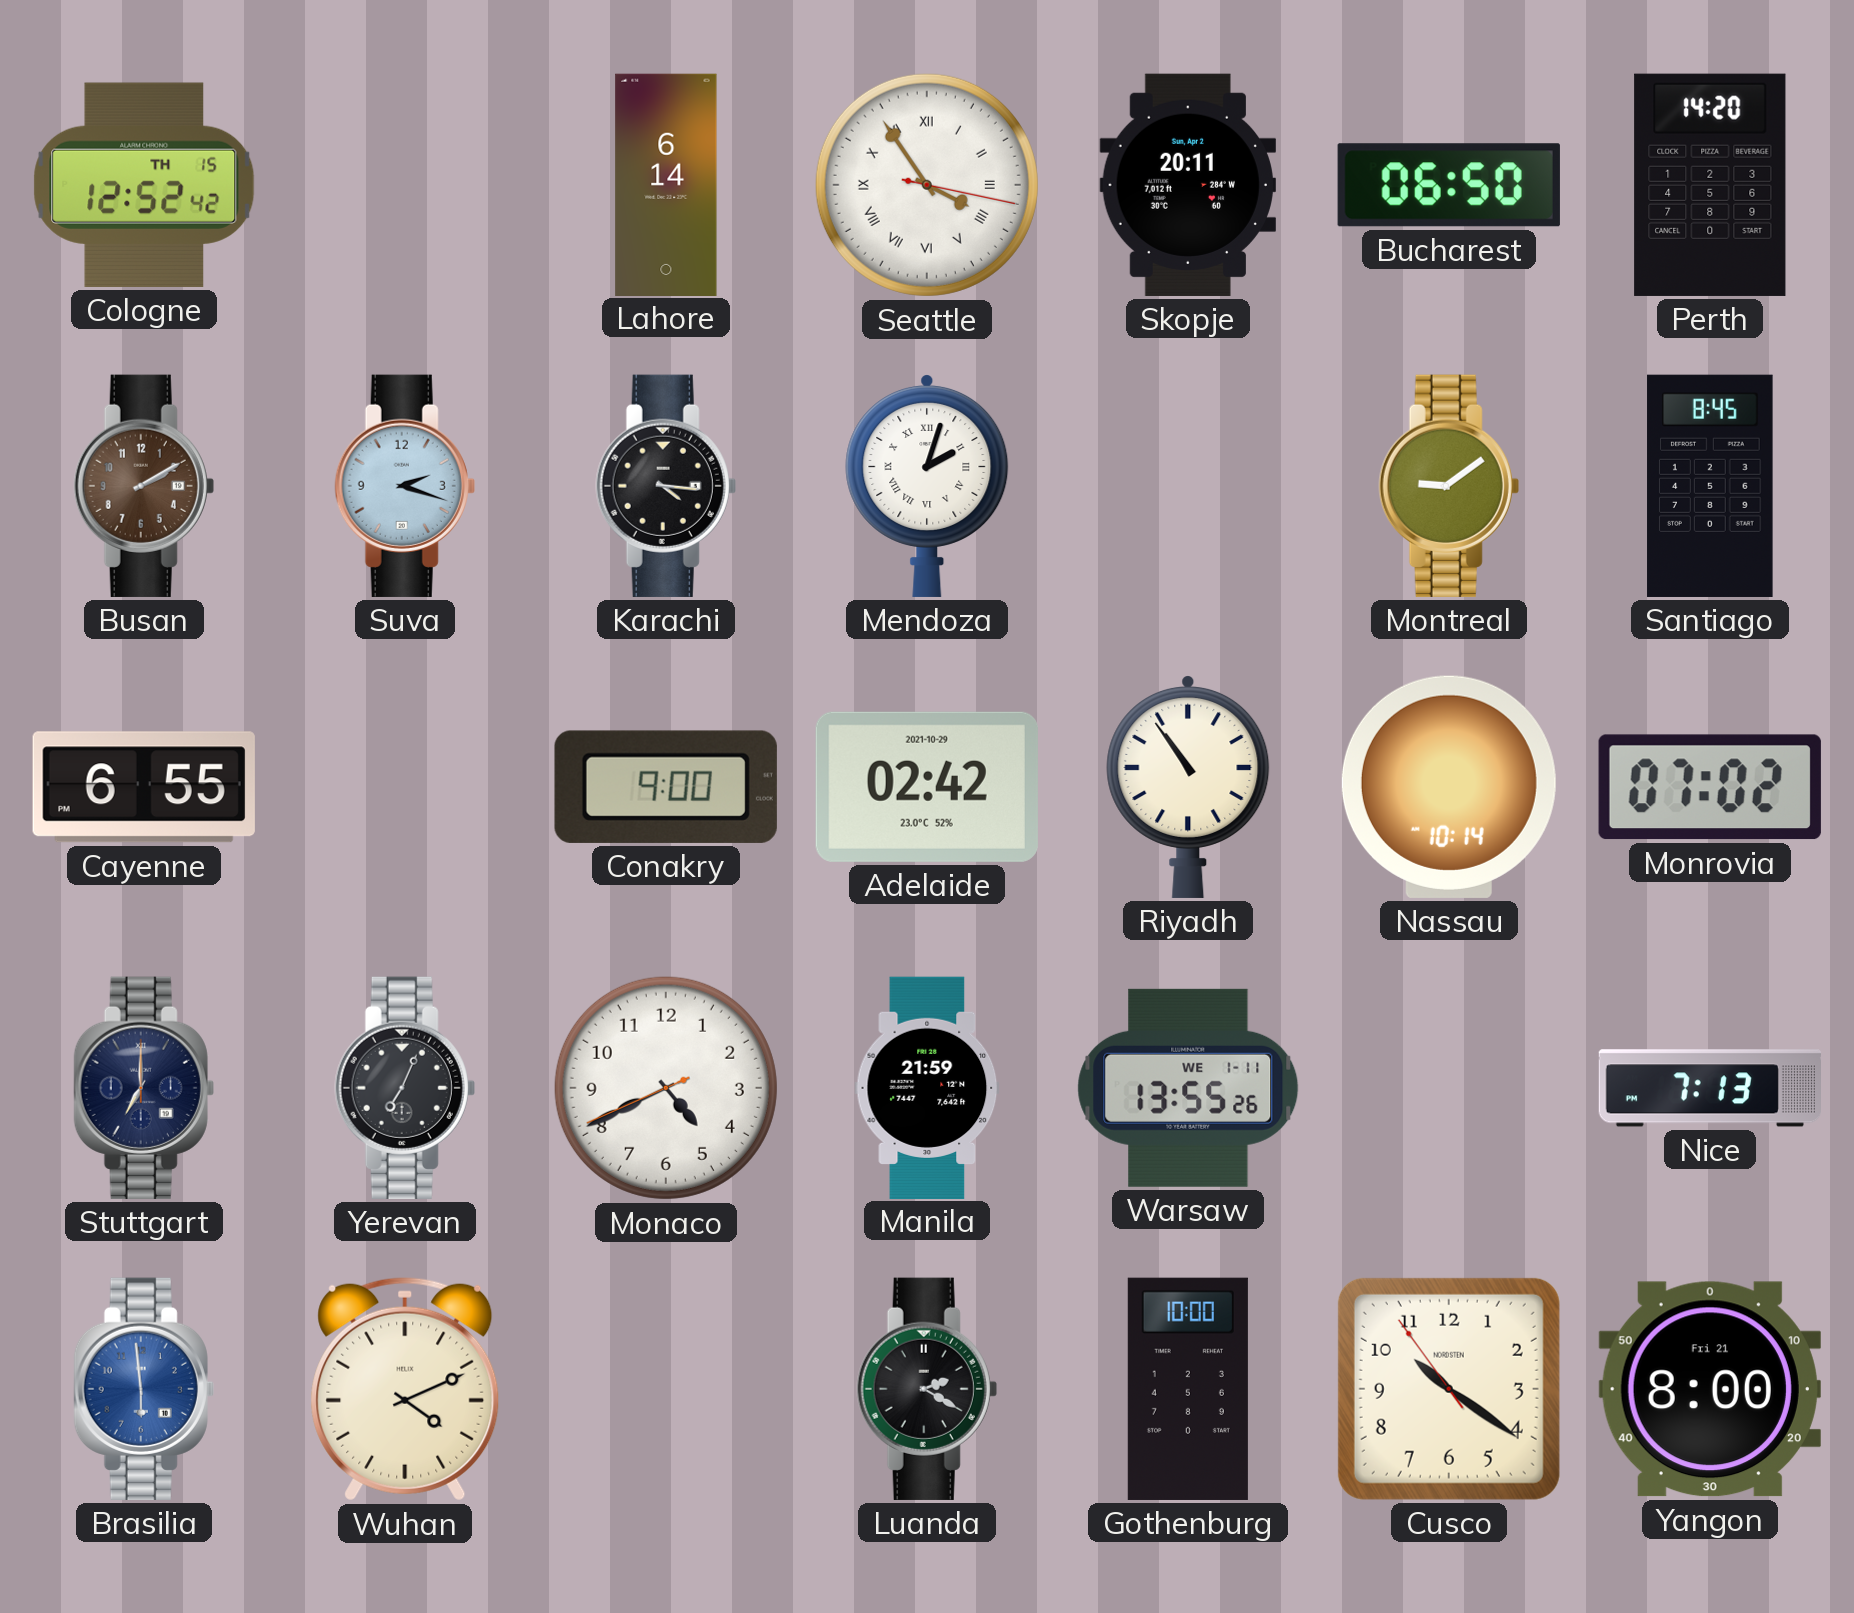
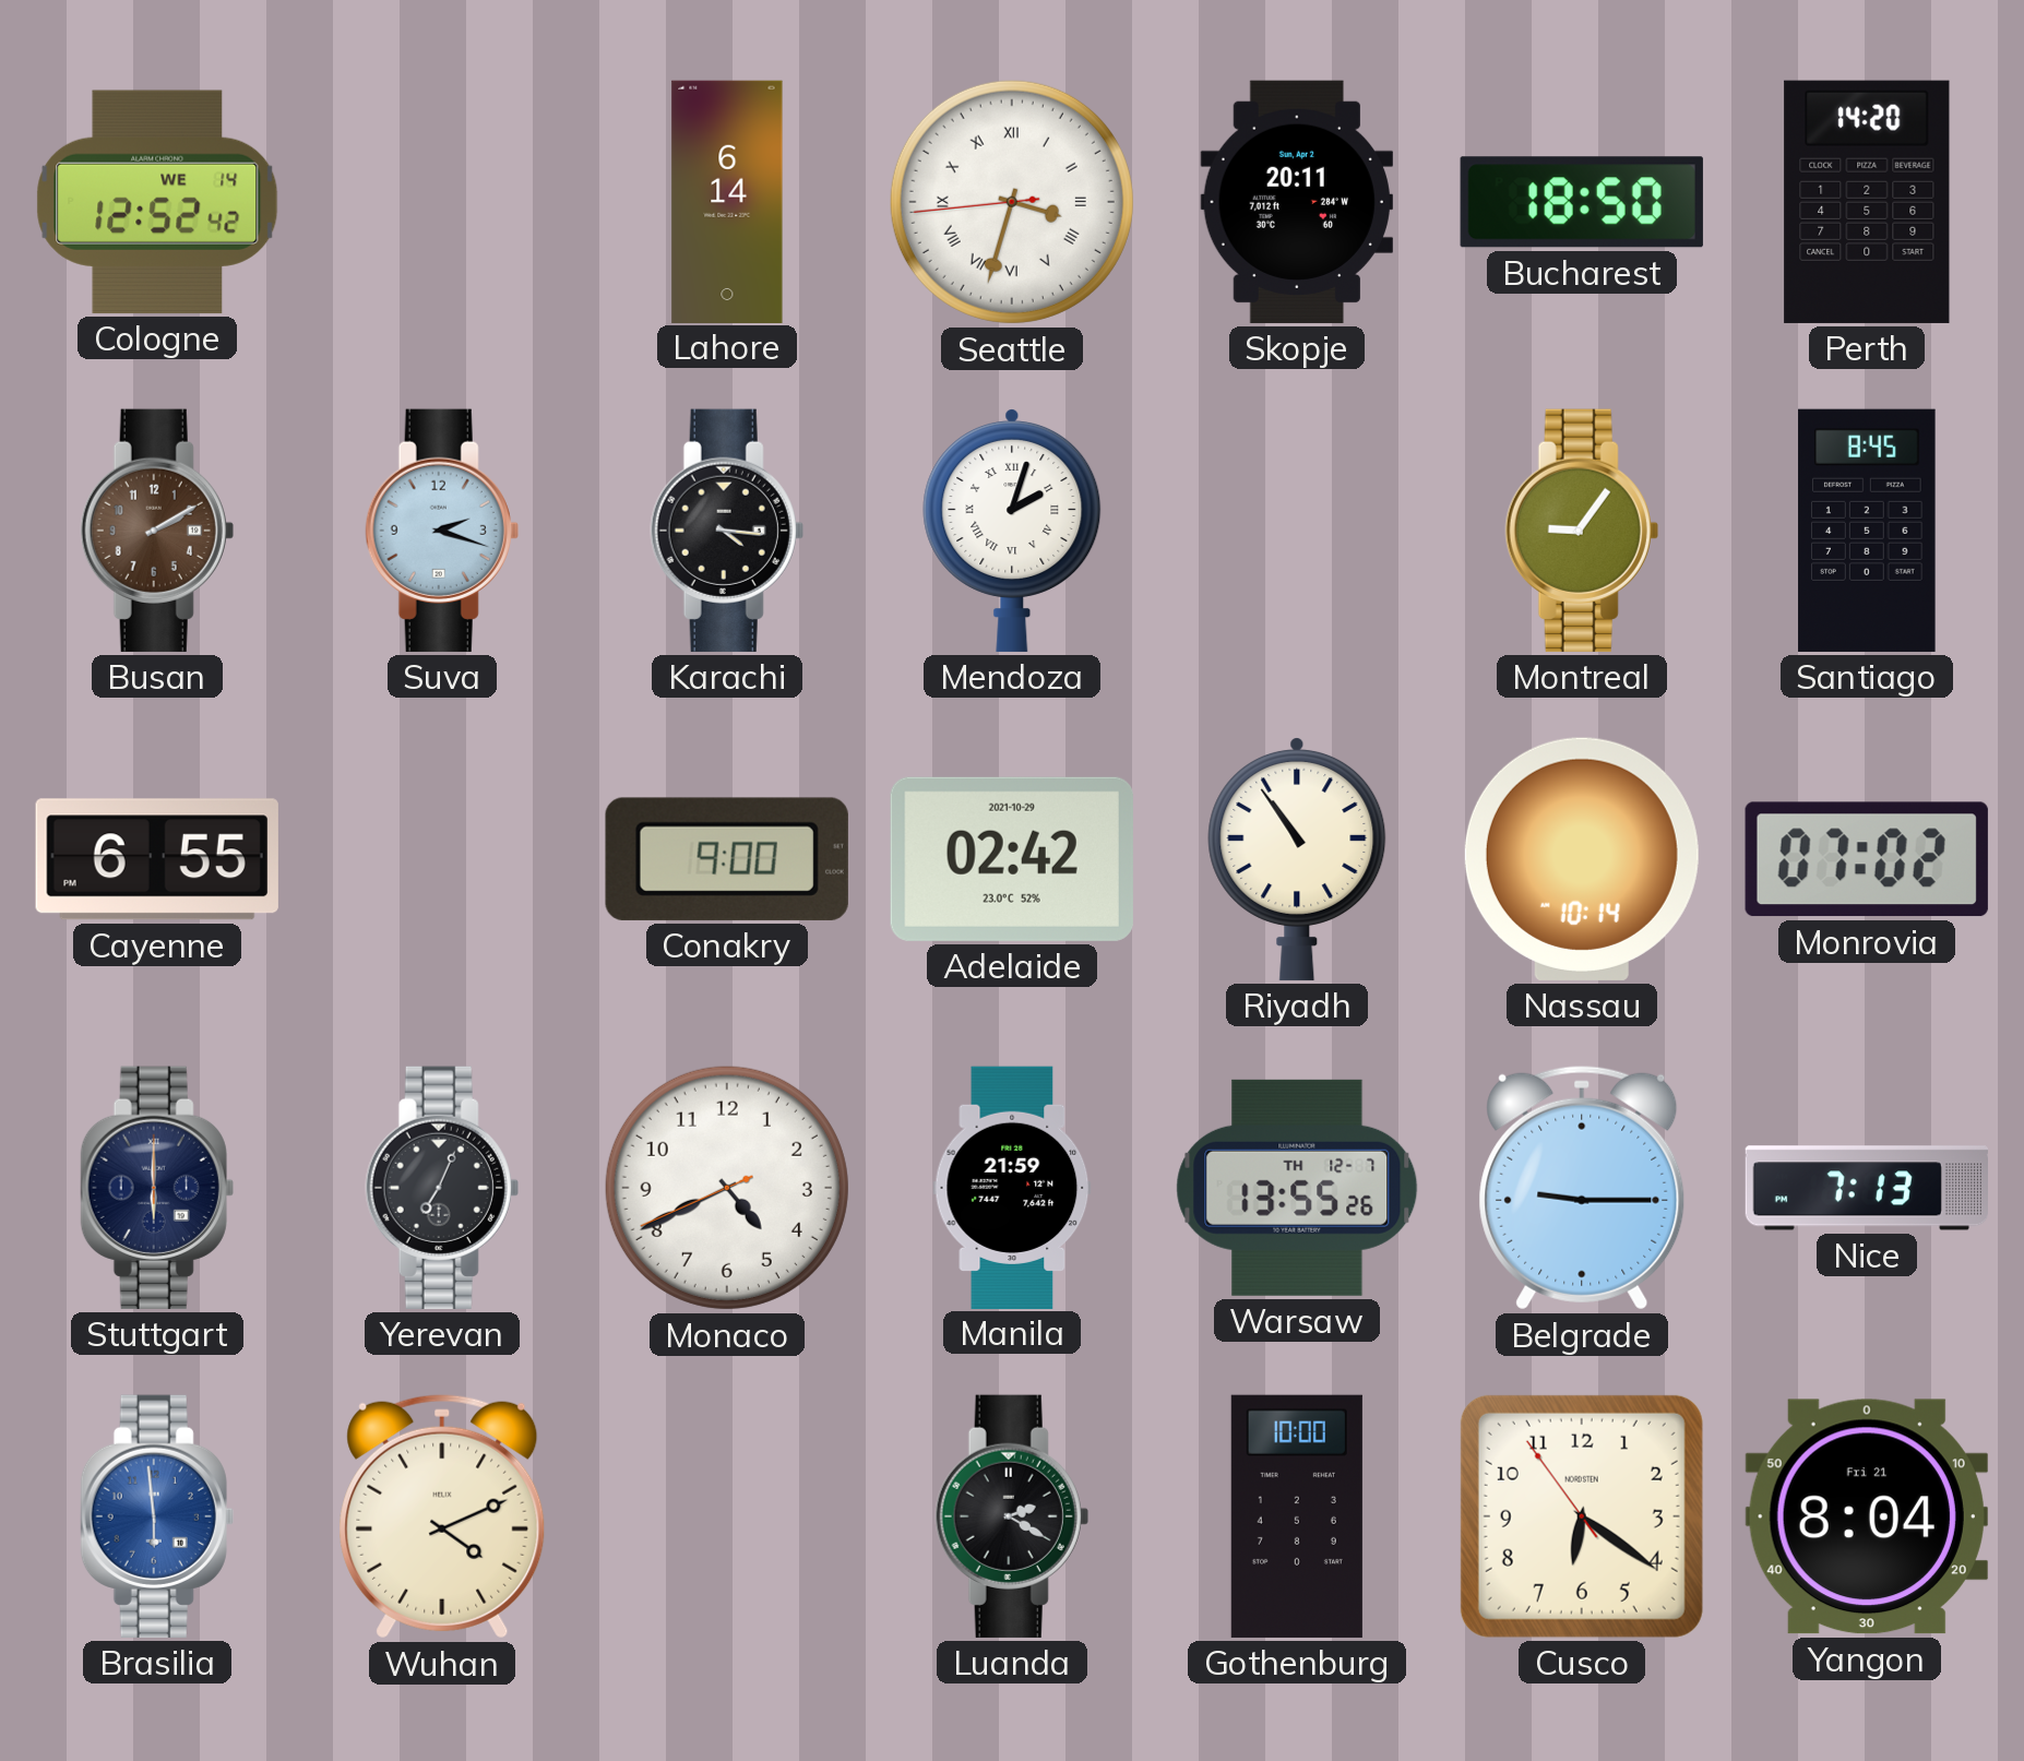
Cologne date: TH 15 -> WE 14 (157, 202)
Seattle: 3:54 -> 3:32 (1012, 202)
Bucharest: 06:50 -> 18:50 (1582, 202)
Montreal: 9:09 -> 9:06 (1582, 531)
Stuttgart: 7:00 -> 6:00 (157, 1188)
Warsaw date: WE 1-11 -> TH 12-7 (1297, 1188)
Belgrade: none -> 9:15 (1582, 1188)
Cusco: 10:20 -> 6:20 (1582, 1516)
Yangon: 8:00 -> 8:04 (1867, 1516)
